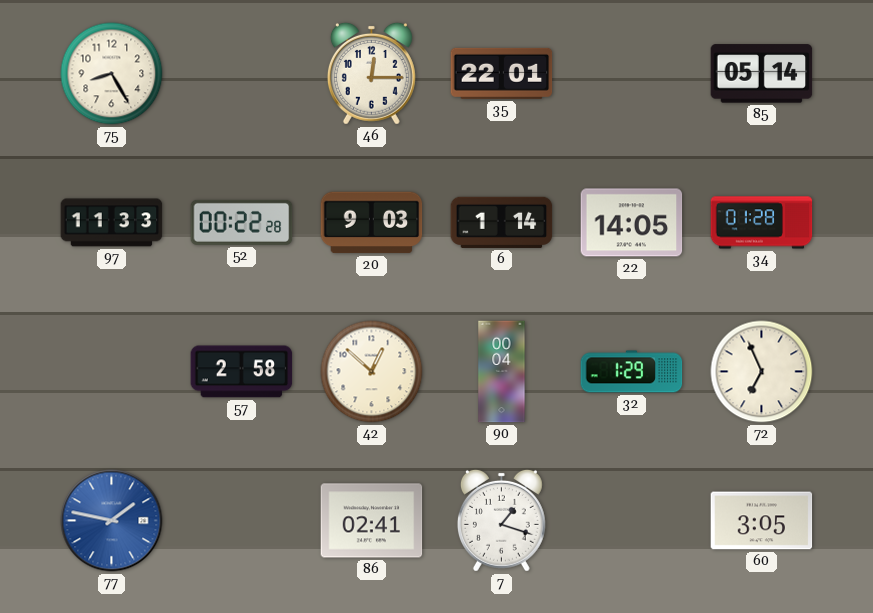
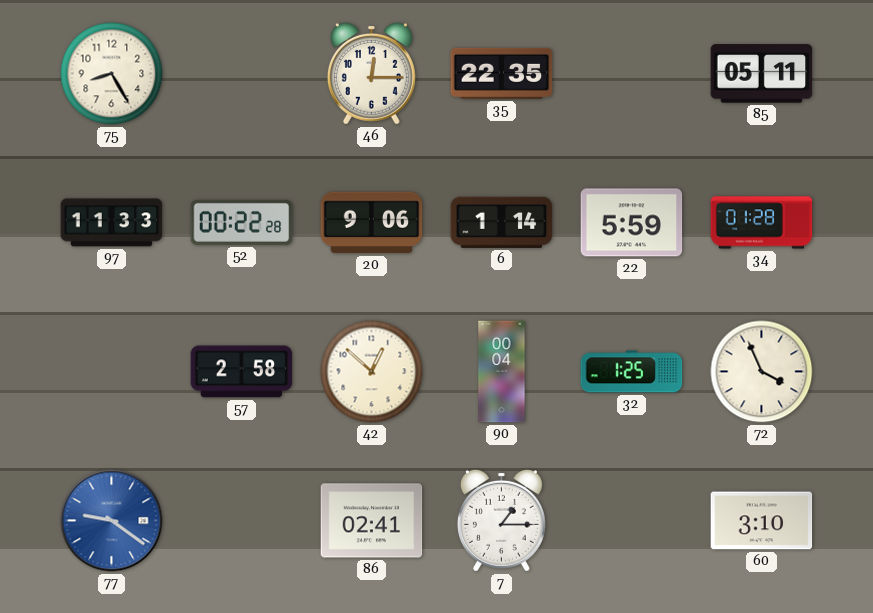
35: 22:01 -> 22:35 (502, 73)
85: 05:14 -> 05:11 (762, 74)
20: 9:03 -> 9:06 (372, 223)
22: 14:05 -> 5:59 (632, 223)
32: 1:29 -> 1:25 (632, 372)
72: 6:56 -> 3:56 (762, 372)
77: 1:47 -> 9:21 (112, 521)
7: 1:18 -> 1:15 (501, 520)
60: 3:05 -> 3:10 (762, 521)
